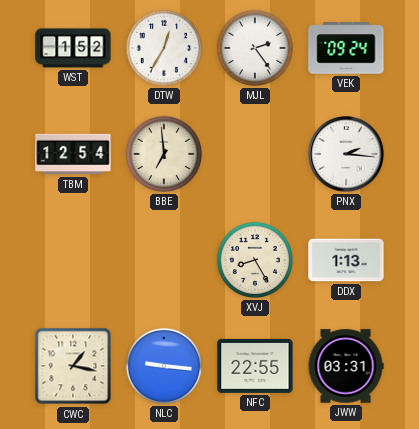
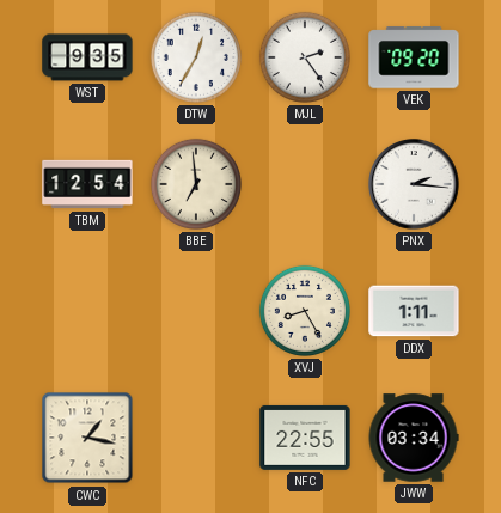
WST: 1:52 -> 9:35 (87, 57)
VEK: 09:24 -> 09:20 (414, 57)
DDX: 1:13 -> 1:11 (414, 311)
NLC: 9:16 -> none (164, 366)
JWW: 03:31 -> 03:34 (414, 438)
